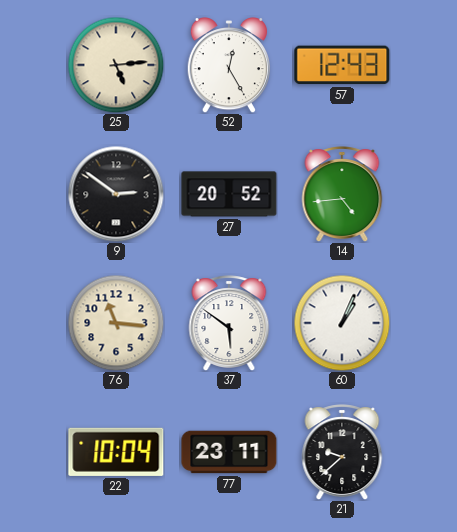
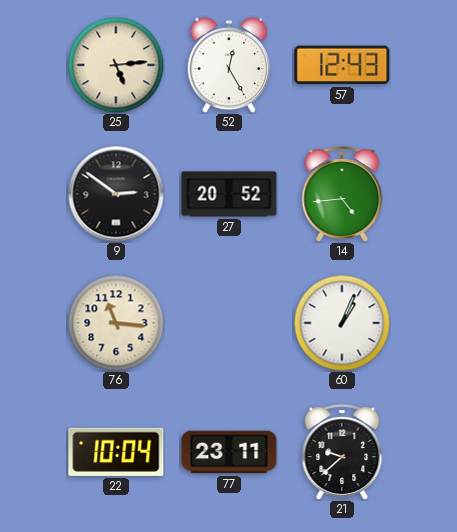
37: 5:51 -> none (229, 323)
